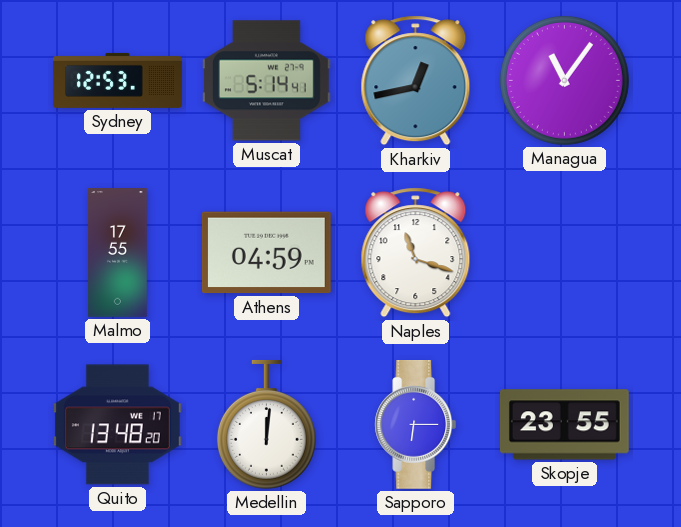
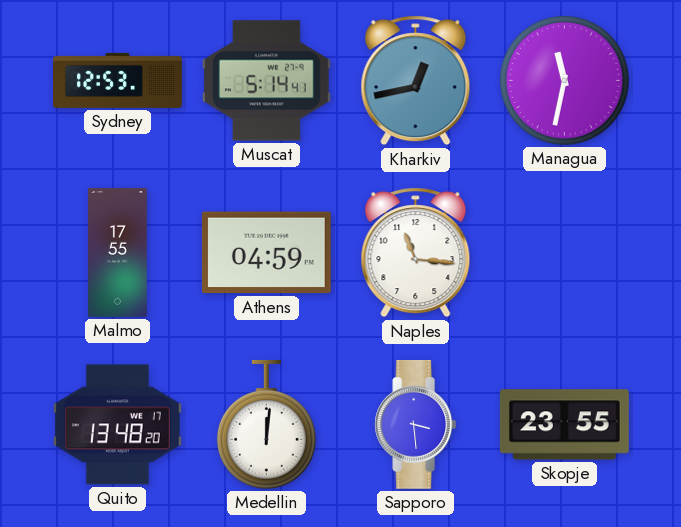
Managua: 11:06 -> 11:32 (564, 80)
Naples: 11:18 -> 11:16 (416, 253)
Sapporo: 6:15 -> 3:29 (416, 425)
